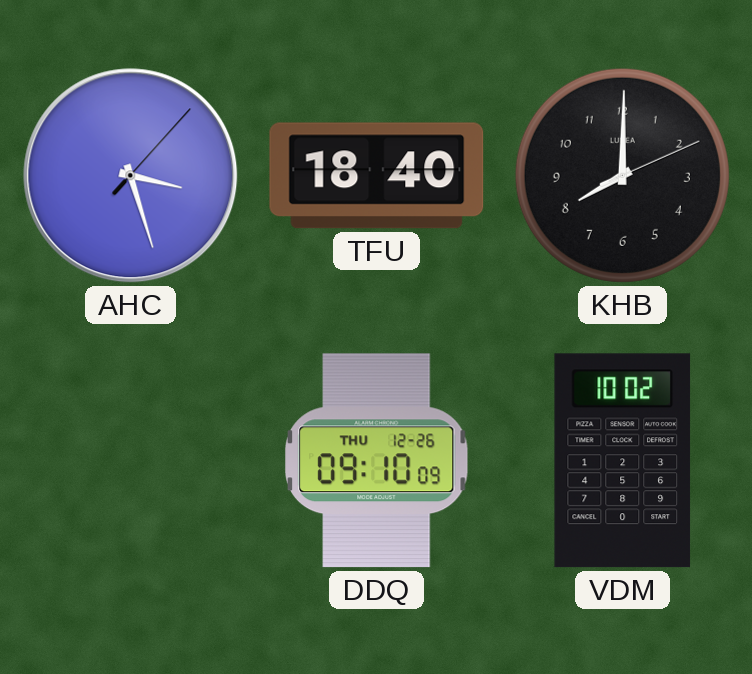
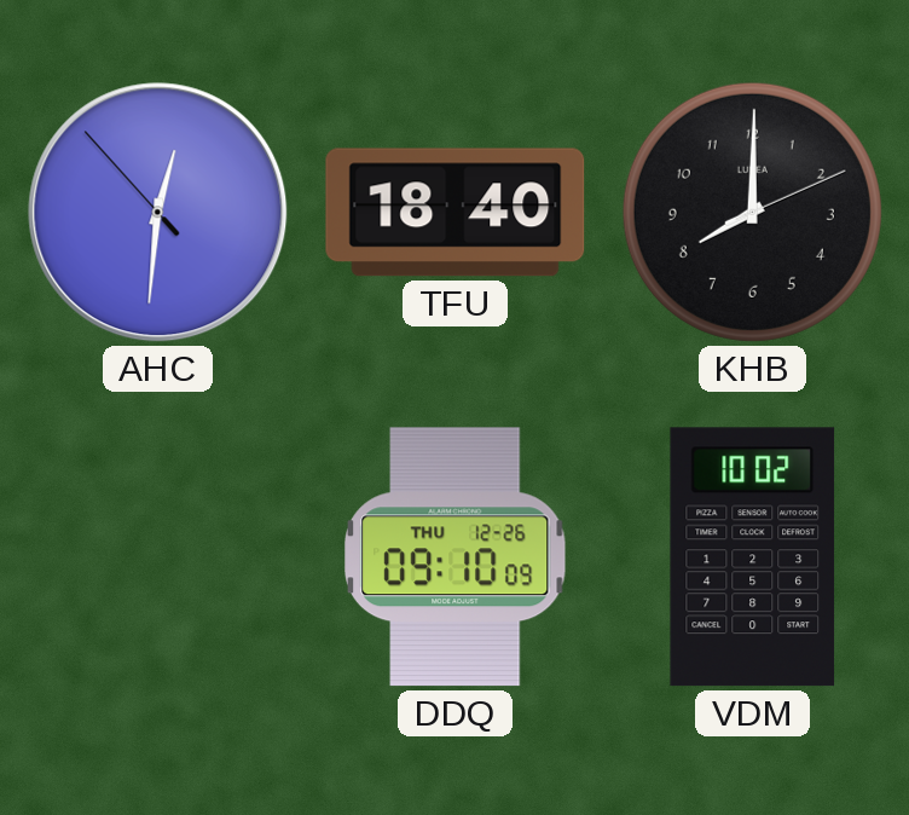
AHC: 3:27 -> 12:30 (158, 213)
